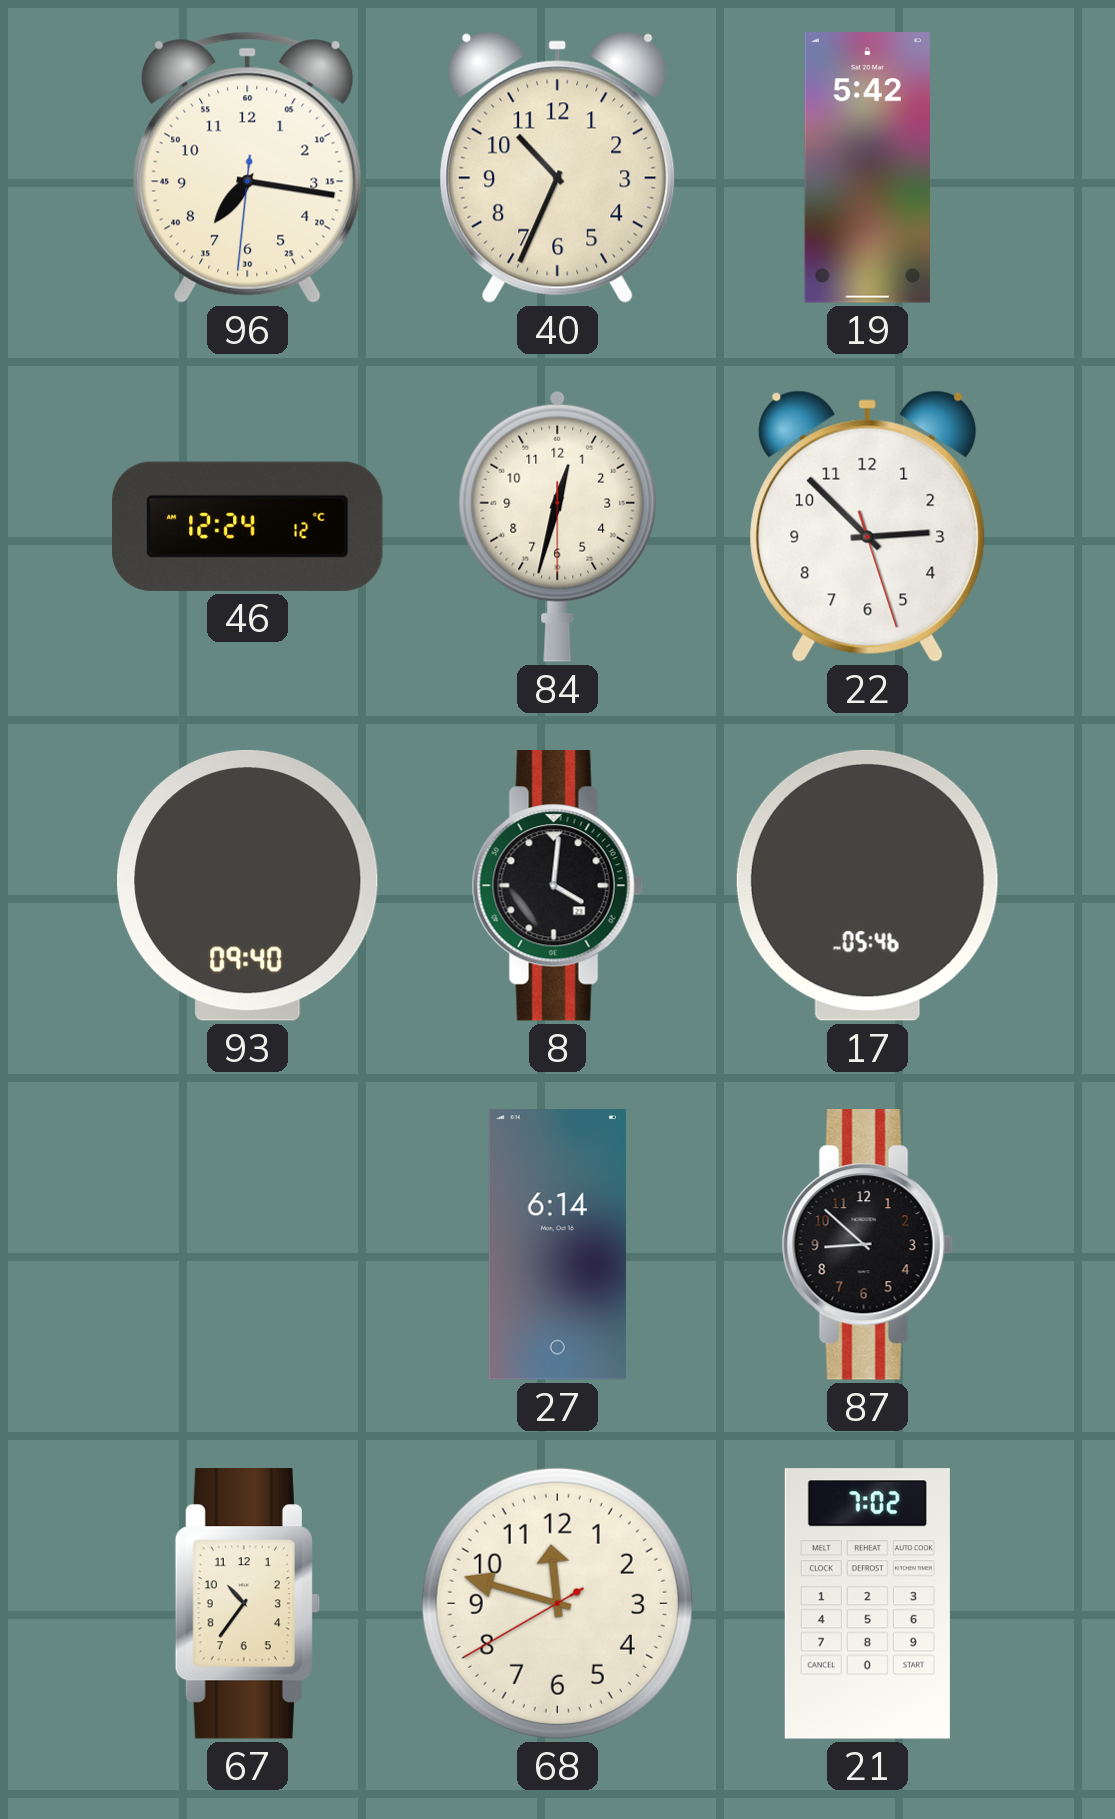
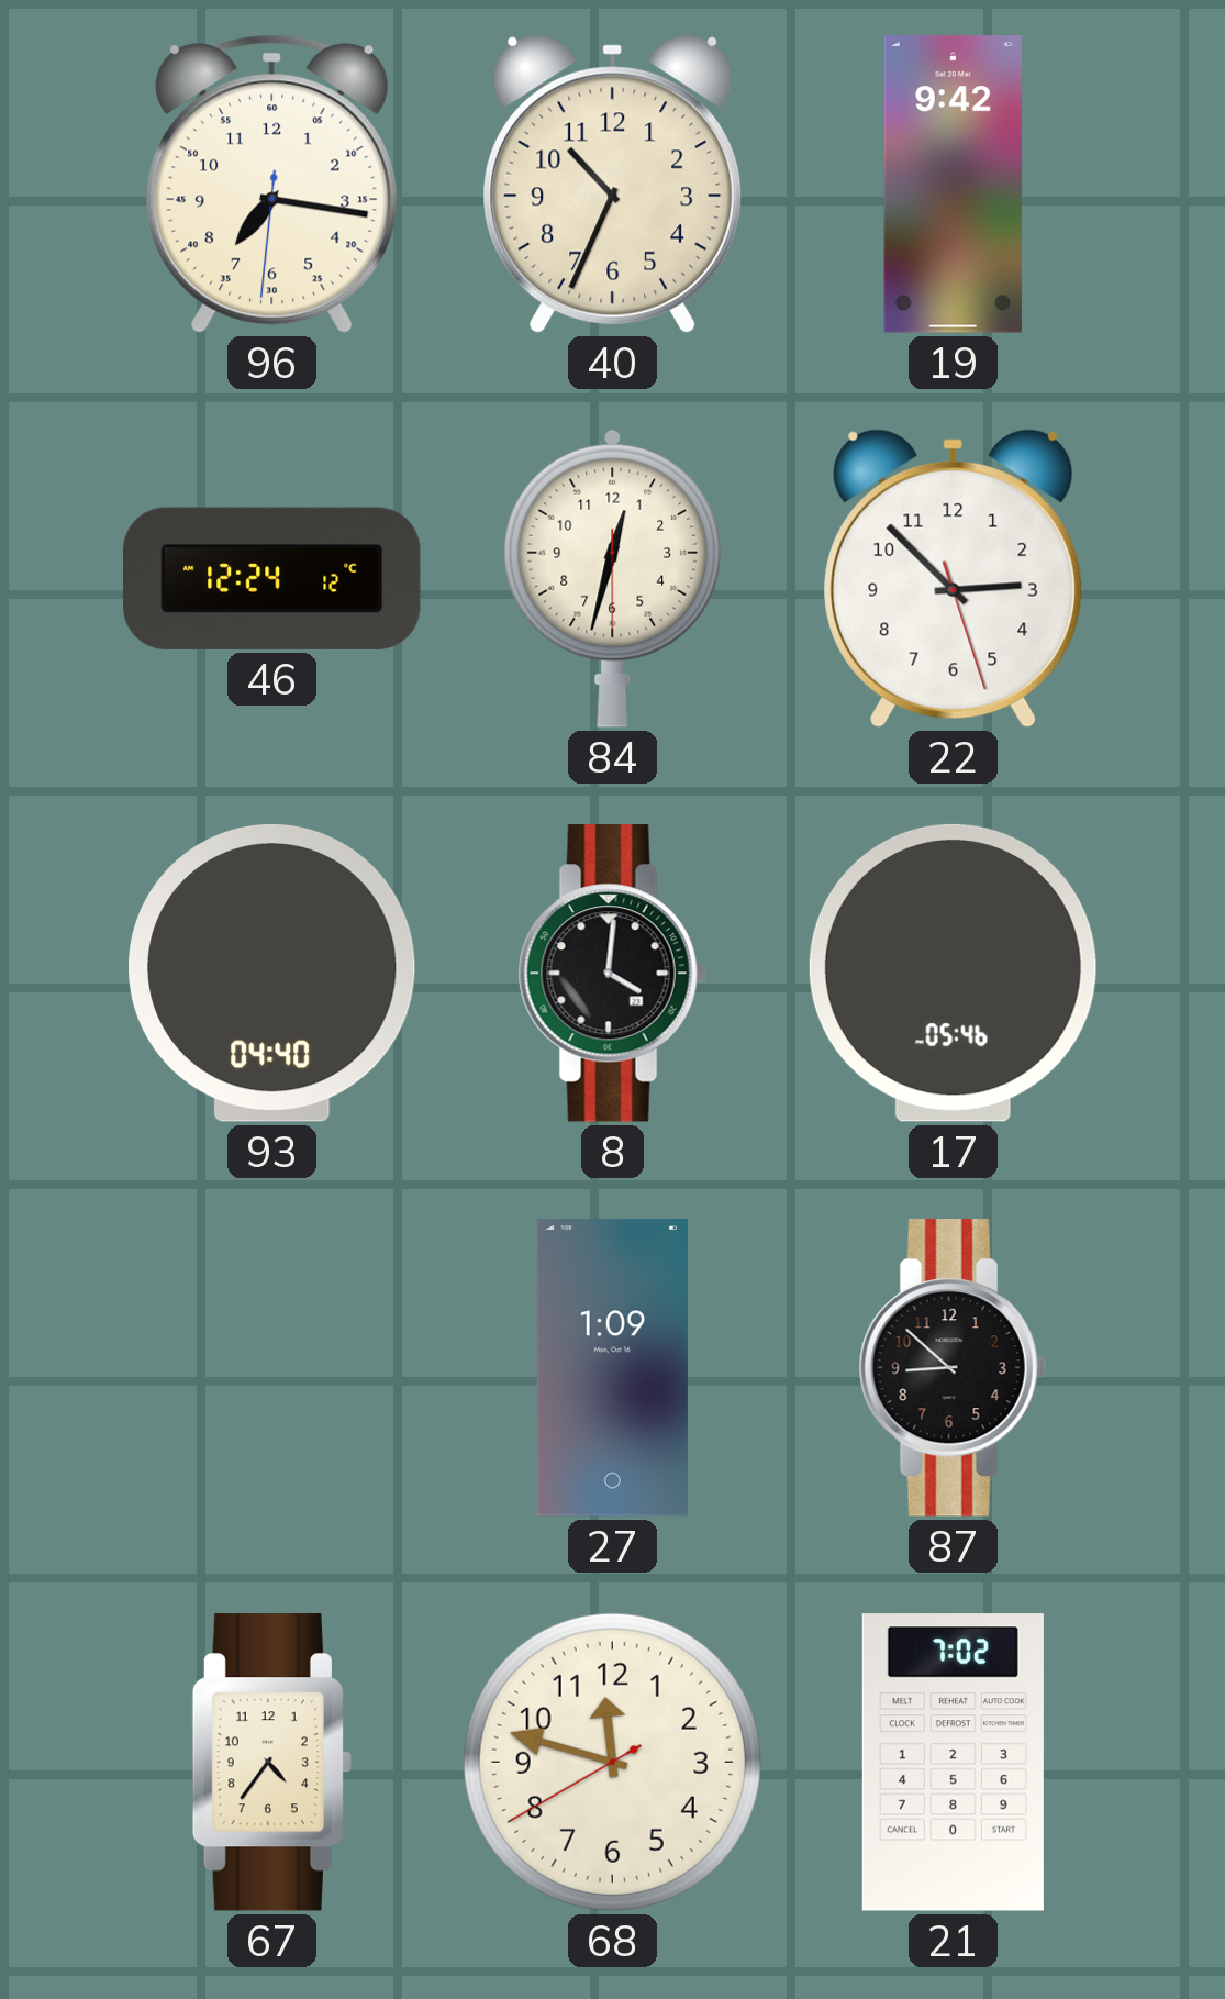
19: 5:42 -> 9:42 (953, 185)
93: 09:40 -> 04:40 (272, 973)
27: 6:14 -> 1:09 (612, 1368)
67: 10:36 -> 4:36 (271, 1763)
